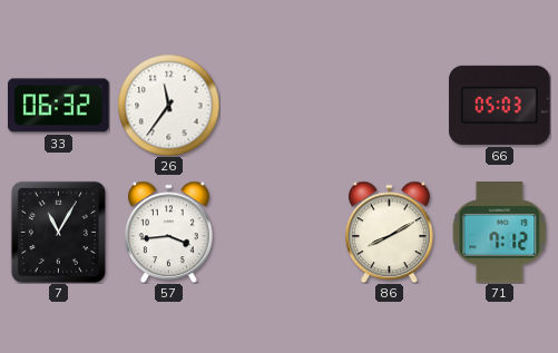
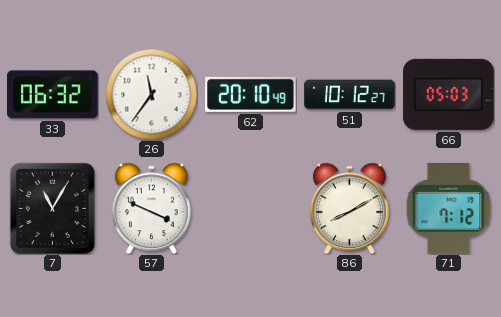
62: none -> 20:10 (251, 94)
51: none -> 10:12 (350, 95)
57: 3:44 -> 3:49 (151, 208)
